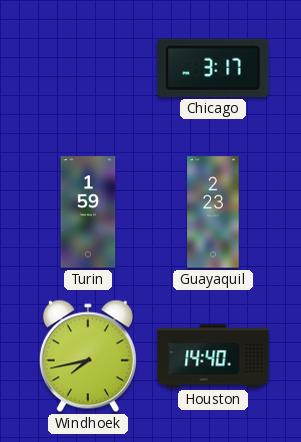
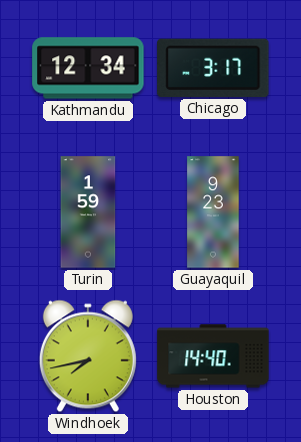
Kathmandu: none -> 12:34 (88, 68)
Guayaquil: 2:23 -> 9:23 (213, 212)
